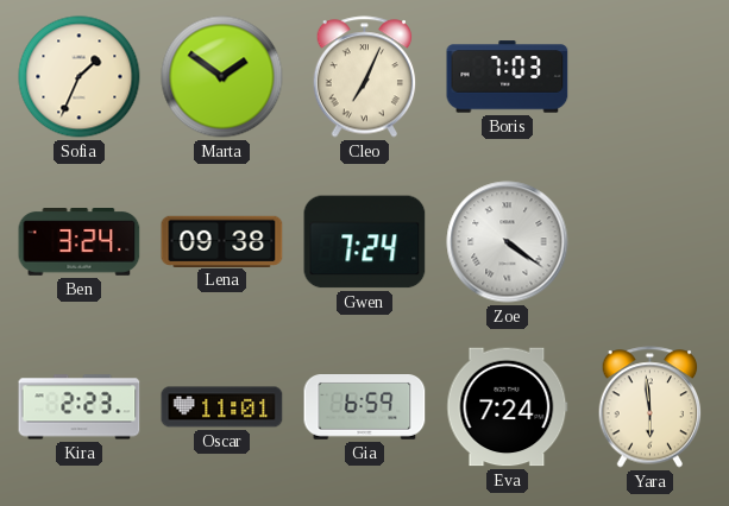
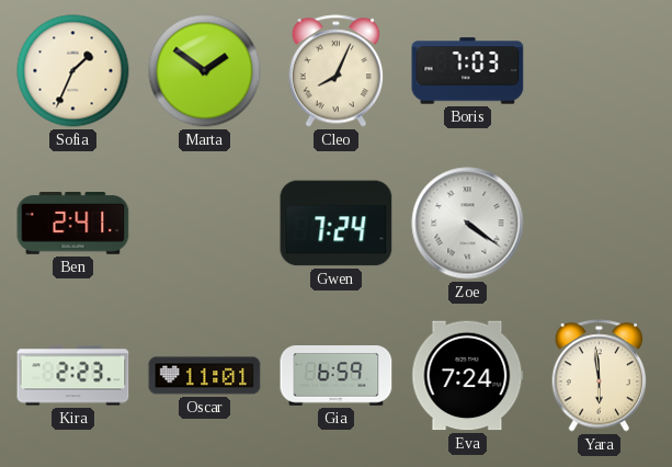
Cleo: 7:04 -> 8:04 (337, 71)
Ben: 3:24 -> 2:41 (73, 224)
Lena: 09:38 -> none (222, 241)
